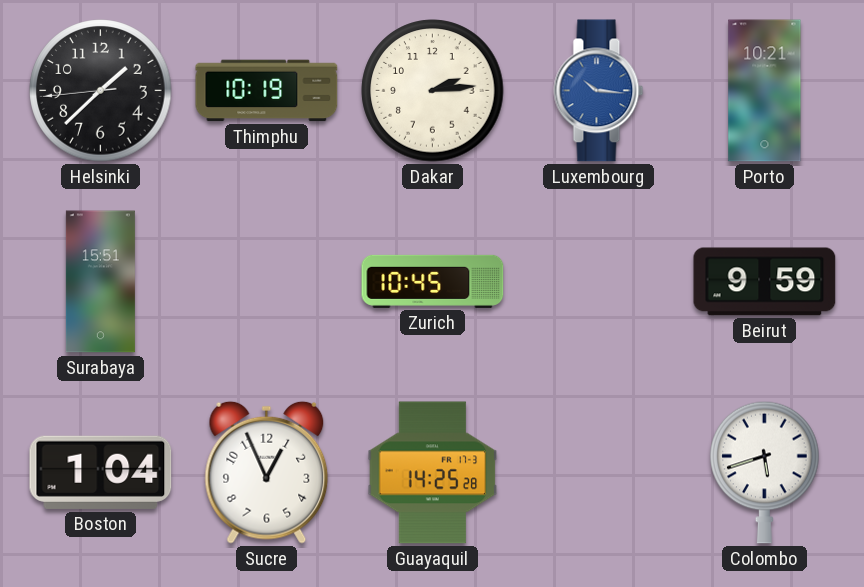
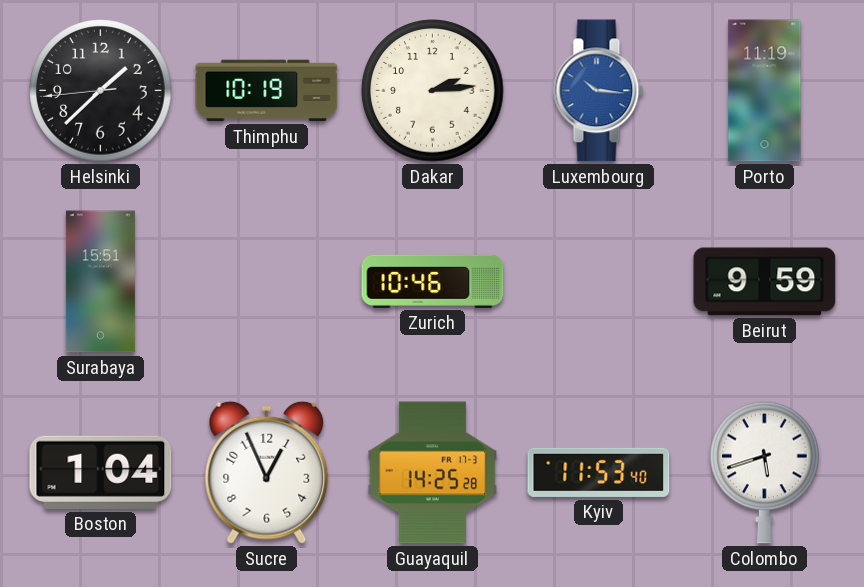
Porto: 10:21 -> 11:19 (765, 91)
Zurich: 10:45 -> 10:46 (433, 281)
Kyiv: none -> 11:53 (599, 472)
